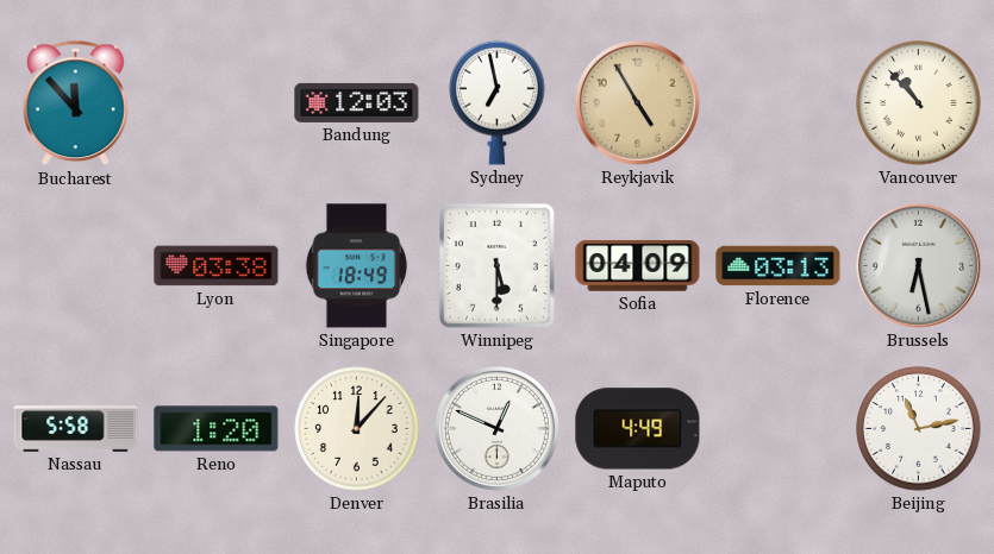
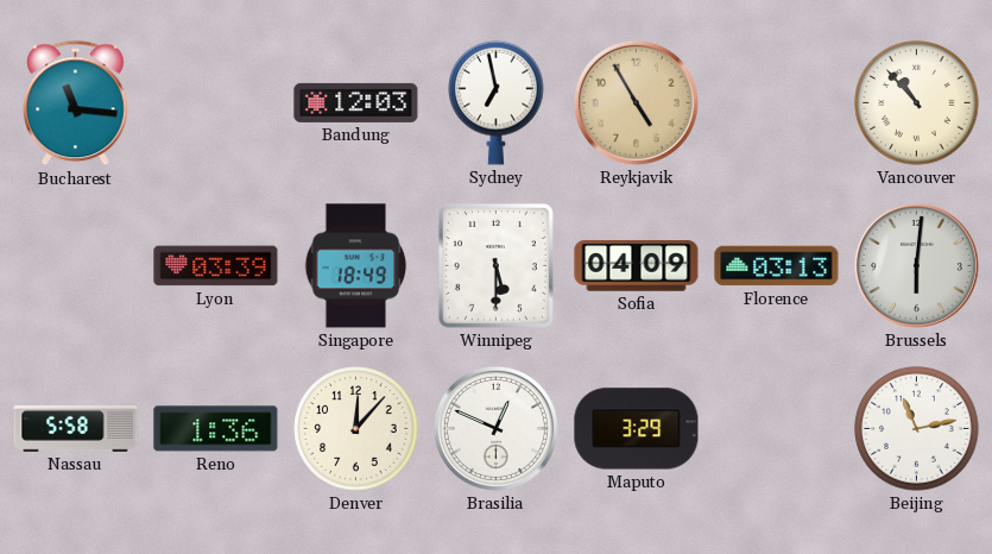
Bucharest: 11:53 -> 11:16 (76, 103)
Lyon: 03:38 -> 03:39 (216, 266)
Brussels: 6:28 -> 6:01 (916, 265)
Reno: 1:20 -> 1:36 (216, 429)
Maputo: 4:49 -> 3:29 (637, 429)
